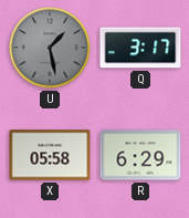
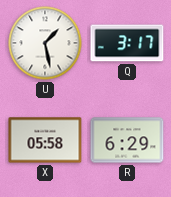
U dial: grey -> white (45, 43)
